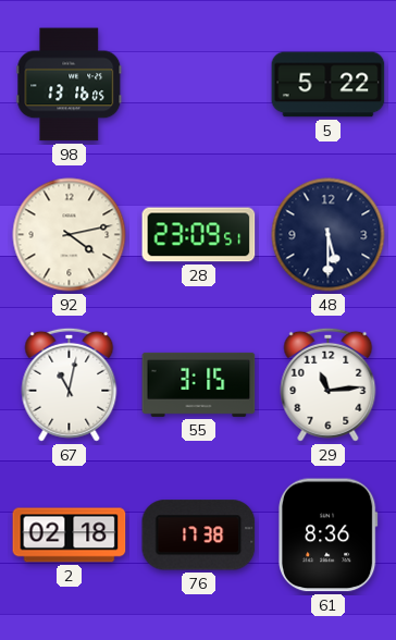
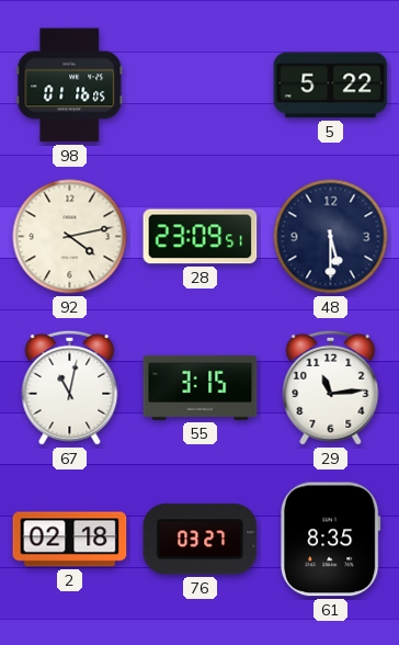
98: 13:16 -> 01:16 (70, 86)
76: 17:38 -> 03:27 (201, 540)
61: 8:36 -> 8:35 (331, 540)
